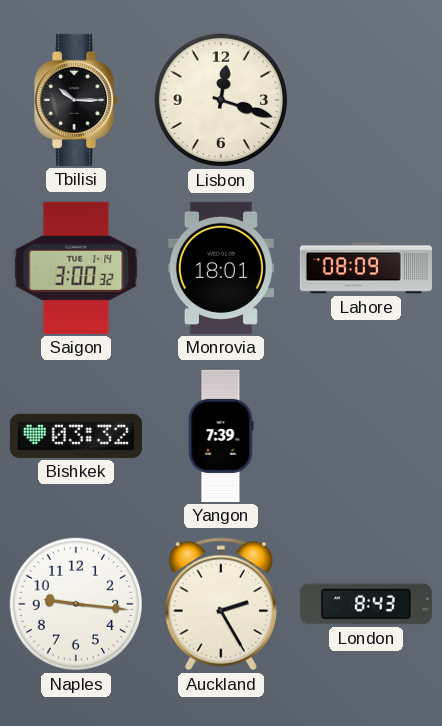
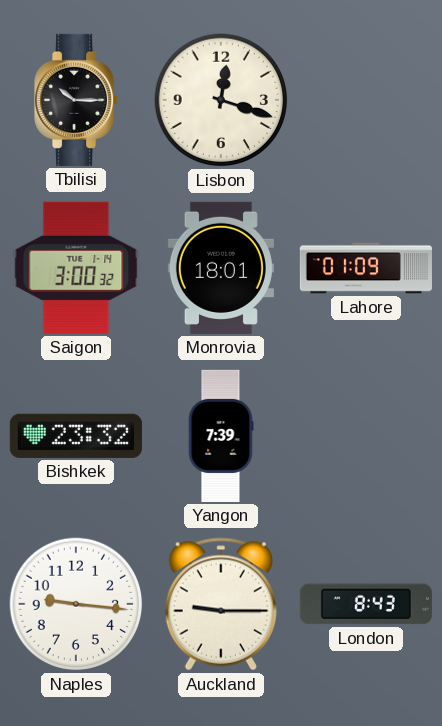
Lahore: 08:09 -> 01:09 (366, 268)
Bishkek: 03:32 -> 23:32 (76, 436)
Auckland: 2:25 -> 9:15 (221, 604)
